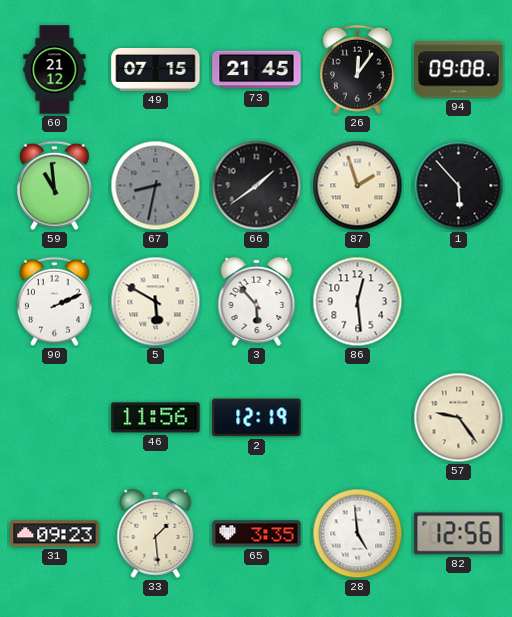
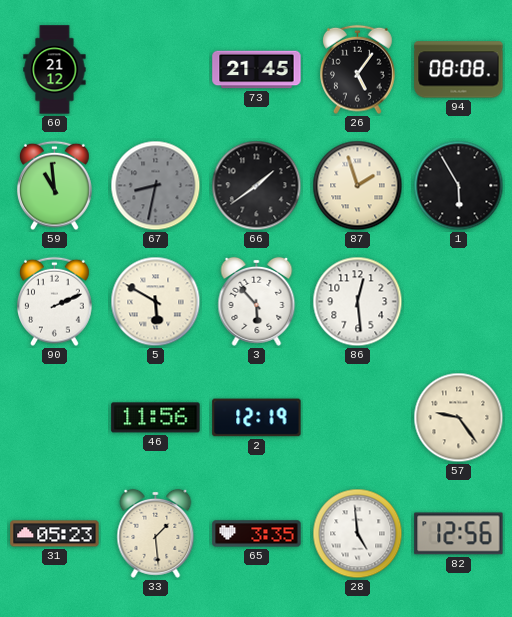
49: 07:15 -> none (156, 70)
26: 12:06 -> 5:06 (358, 70)
94: 09:08 -> 08:08 (459, 70)
1: 5:53 -> 5:55 (459, 186)
31: 09:23 -> 05:23 (55, 534)
